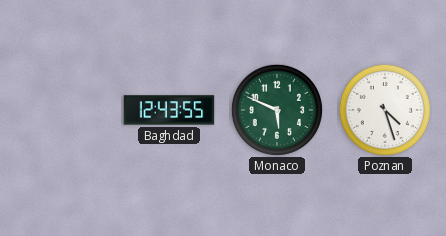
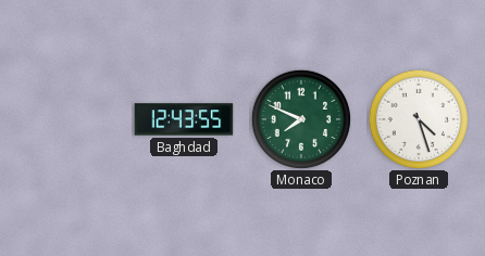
Monaco: 5:49 -> 7:49 (301, 119)
